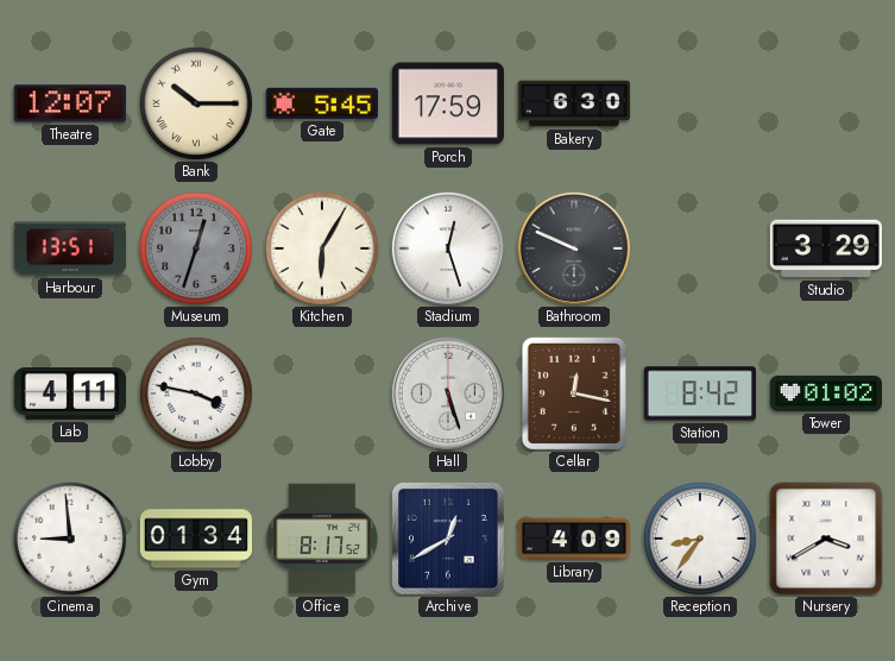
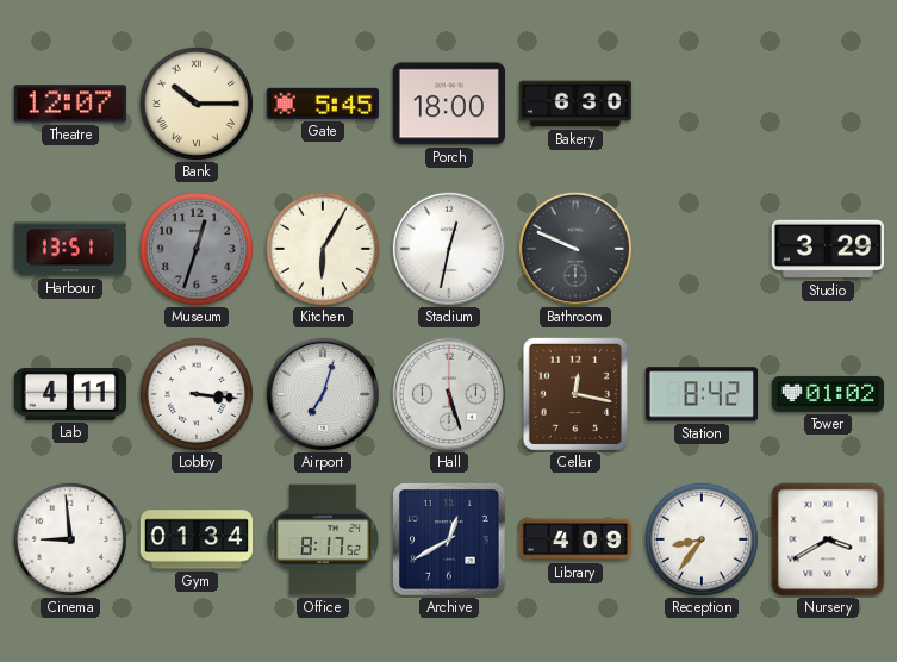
Porch: 17:59 -> 18:00 (448, 104)
Stadium: 12:27 -> 12:32 (448, 248)
Lobby: 3:47 -> 3:16 (197, 394)
Airport: none -> 7:03 (322, 393)
